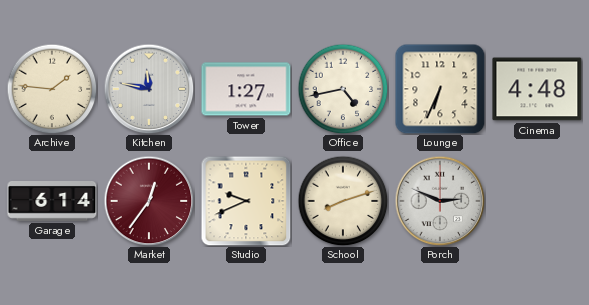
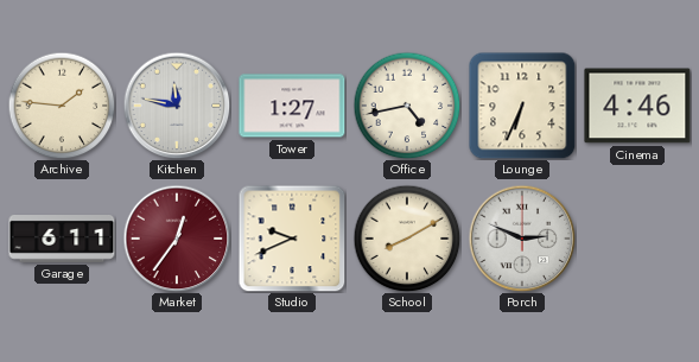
Cinema: 4:48 -> 4:46 (637, 106)
Garage: 6:14 -> 6:11 (62, 240)
School: 8:12 -> 8:10 (407, 239)
